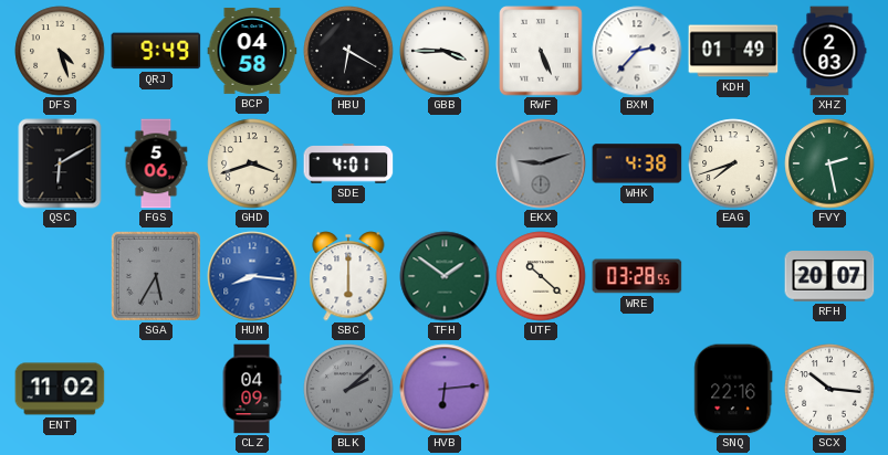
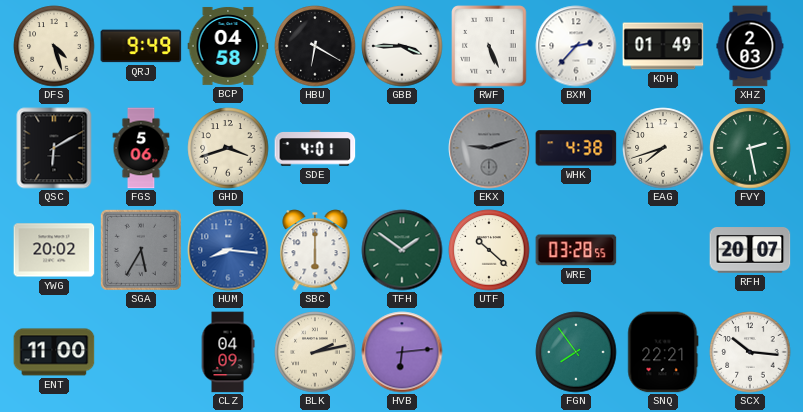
YWG: none -> 20:02 (54, 250)
ENT: 11:02 -> 11:00 (54, 352)
BLK: 2:08 -> 2:13 (315, 352)
BLK dial: grey -> cream (315, 352)
FGN: none -> 7:54 (576, 352)
SNQ: 22:16 -> 22:21 (663, 352)
